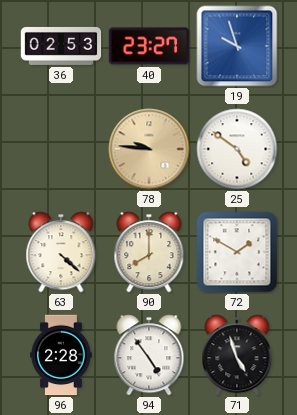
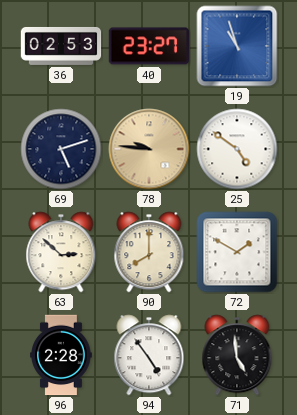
19: 9:57 -> 10:57 (237, 46)
69: none -> 5:12 (61, 149)
63: 4:22 -> 2:52 (61, 252)
71: 4:57 -> 4:59 (237, 355)
